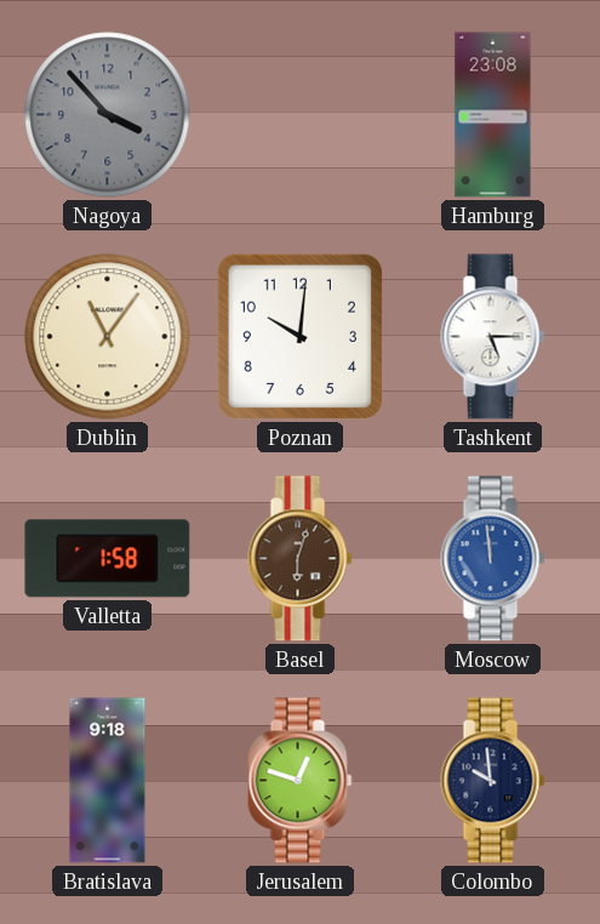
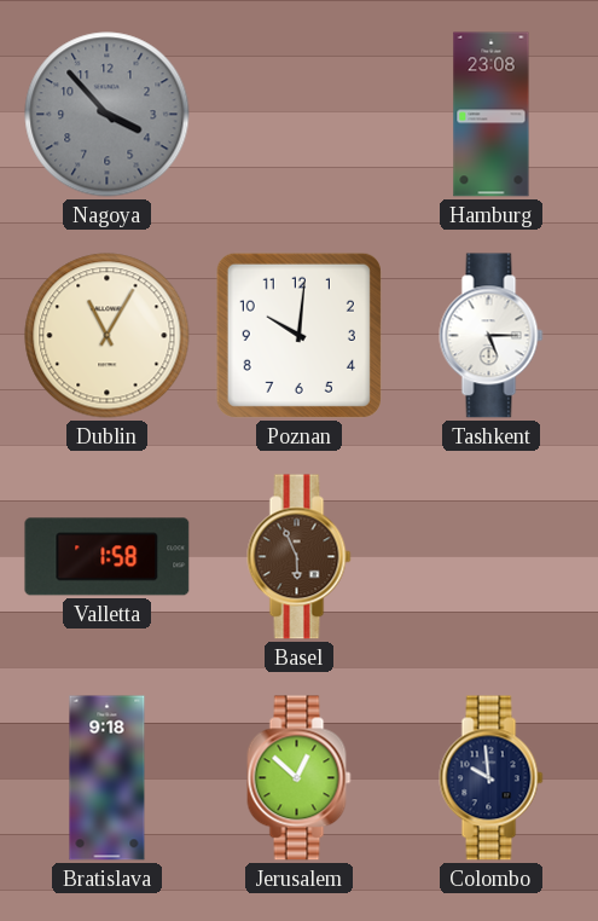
Dublin: 11:06 -> 11:05 (108, 336)
Basel: 6:03 -> 5:56 (300, 557)
Moscow: 11:59 -> none (493, 559)
Jerusalem: 12:48 -> 12:52 (300, 778)
